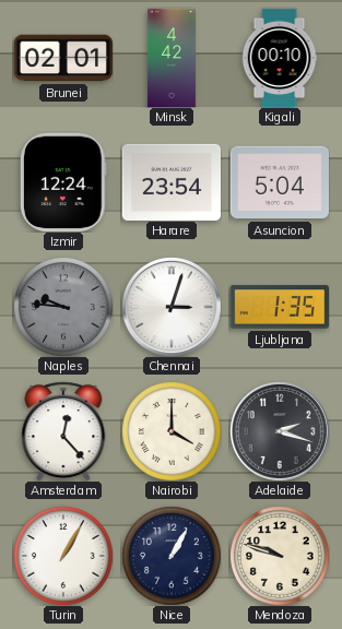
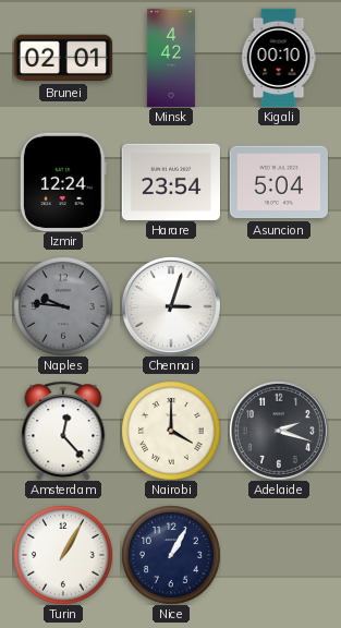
Ljubljana: 1:35 -> none (279, 307)
Mendoza: 9:48 -> none (280, 556)
